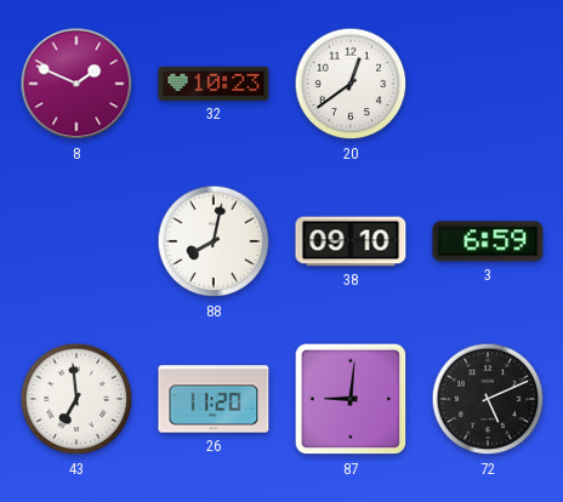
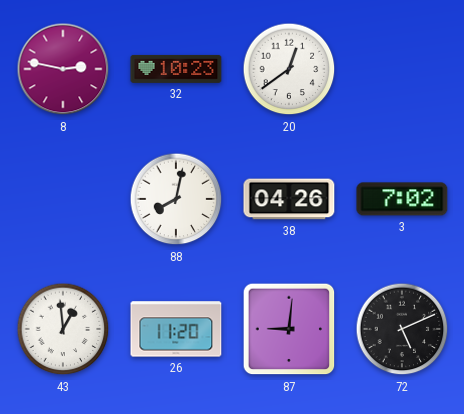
8: 1:49 -> 2:47 (63, 69)
38: 09:10 -> 04:26 (289, 199)
3: 6:59 -> 7:02 (402, 199)
43: 6:59 -> 12:59 (63, 329)
